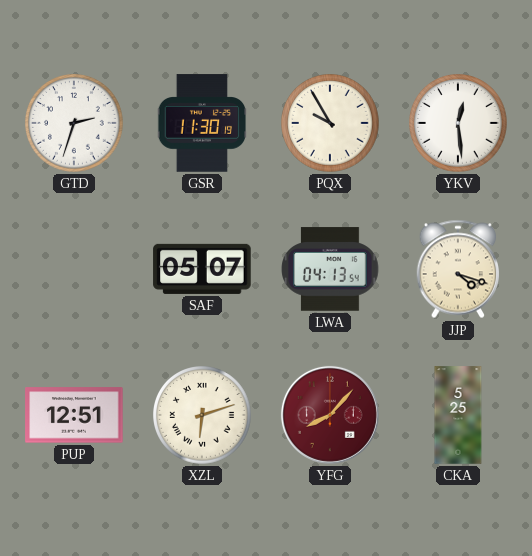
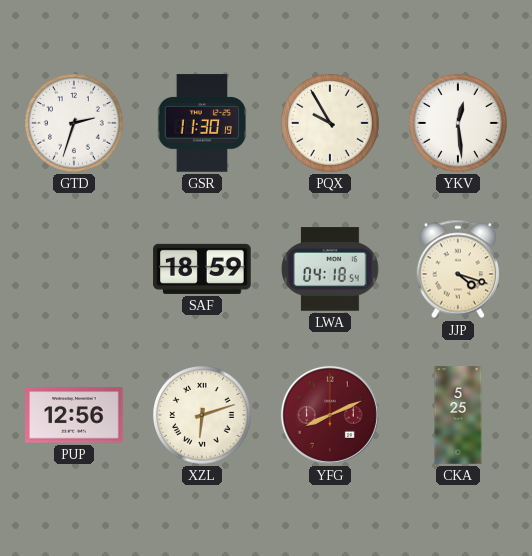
SAF: 05:07 -> 18:59 (202, 269)
LWA: 04:13 -> 04:18 (330, 269)
PUP: 12:51 -> 12:56 (74, 415)
YFG: 8:07 -> 8:11 (330, 415)
